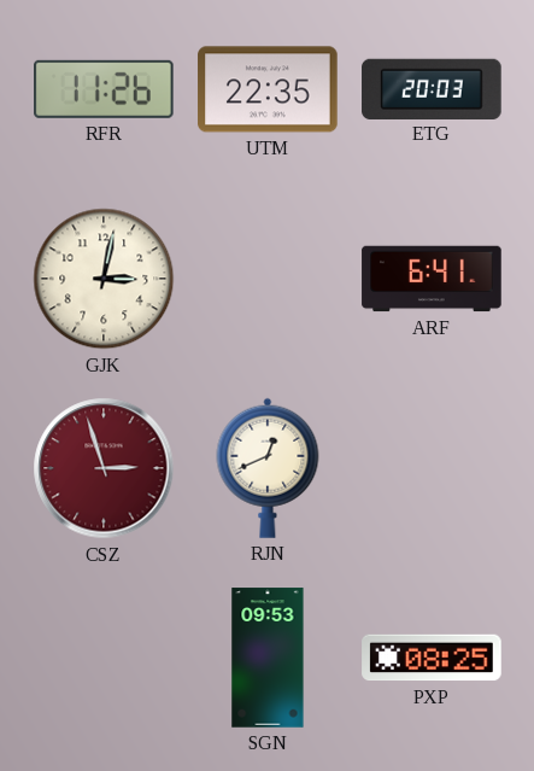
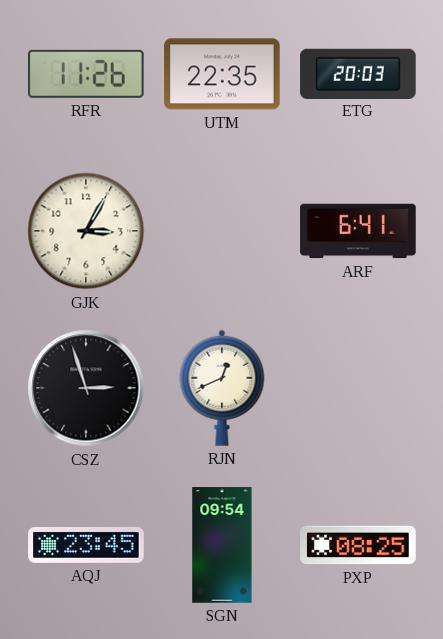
GJK: 3:02 -> 3:05 (86, 231)
CSZ dial: burgundy -> black (86, 388)
AQJ: none -> 23:45 (86, 546)
SGN: 09:53 -> 09:54 (222, 545)
